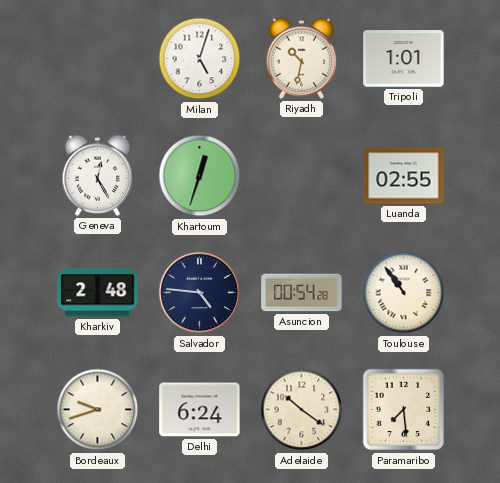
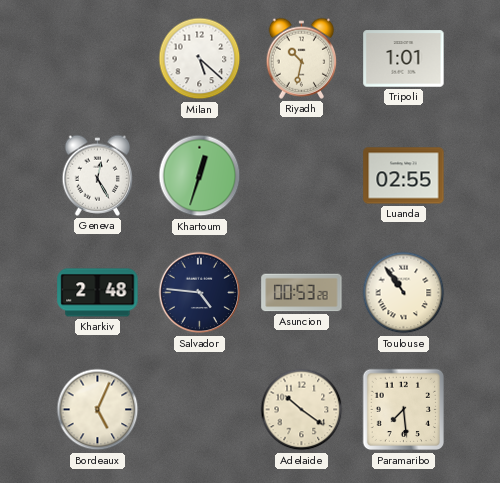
Milan: 5:03 -> 5:22 (200, 59)
Asuncion: 00:54 -> 00:53 (302, 293)
Bordeaux: 9:42 -> 5:04 (98, 410)
Delhi: 6:24 -> none (200, 410)
